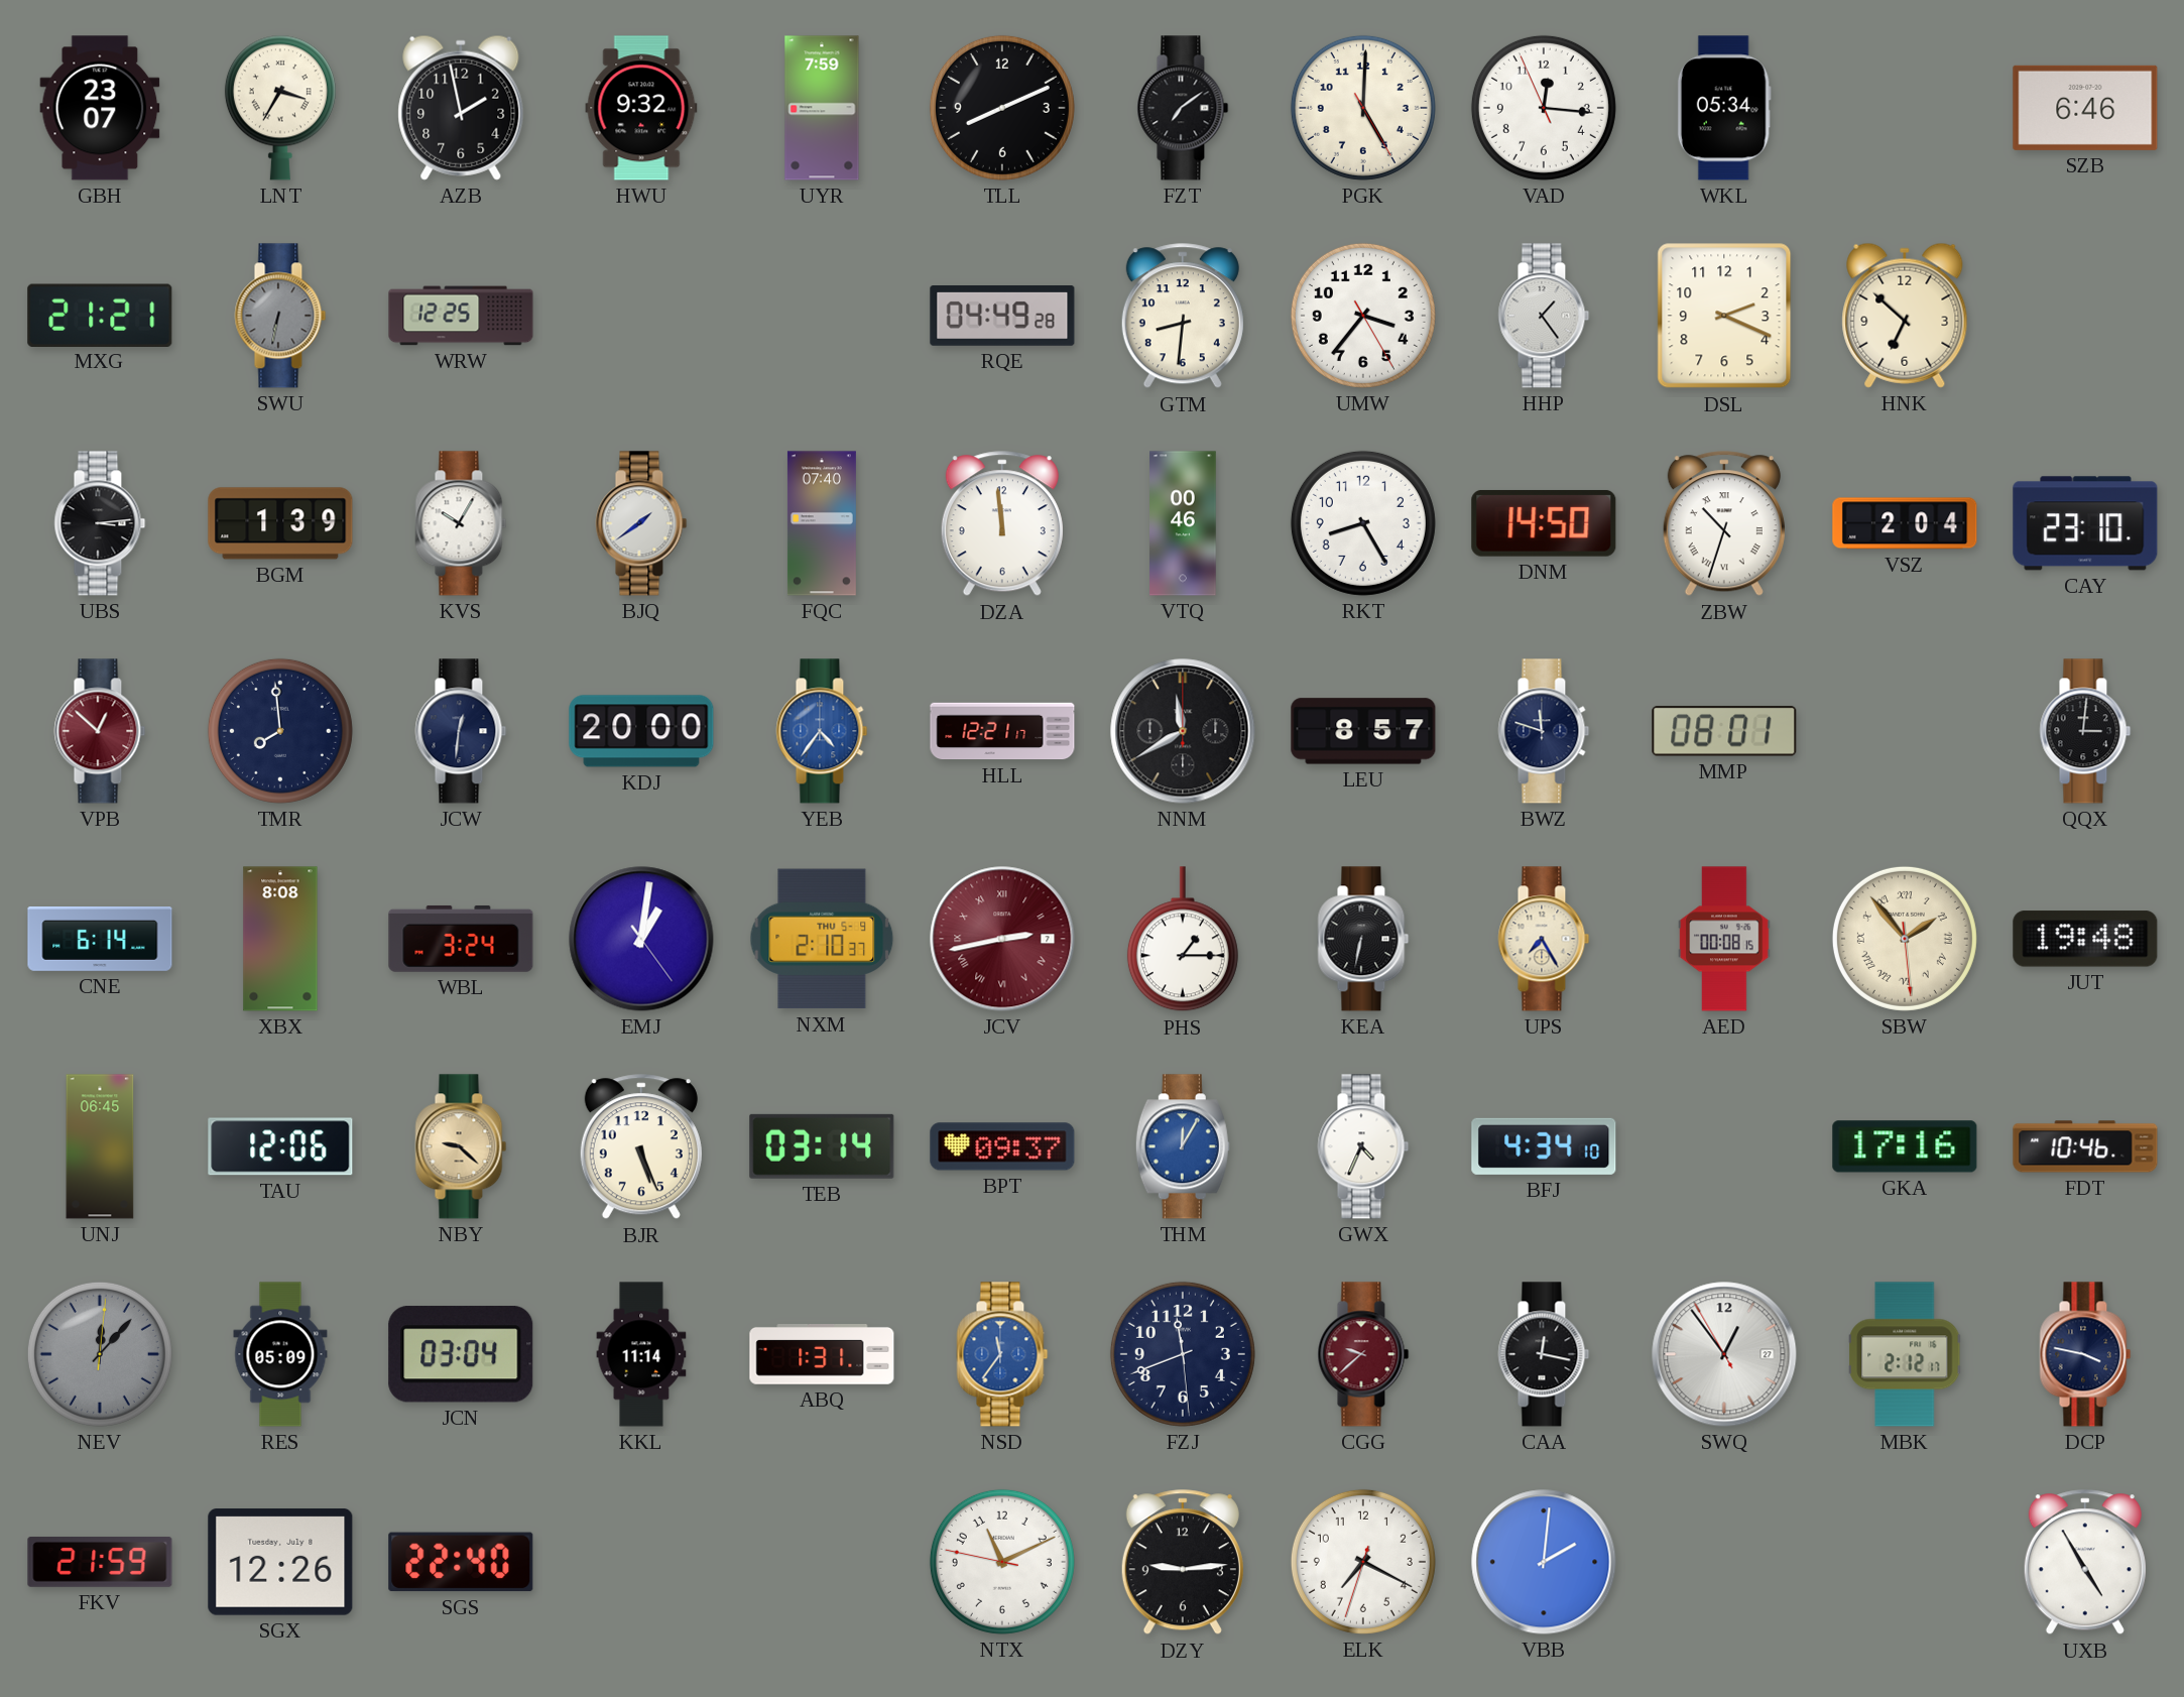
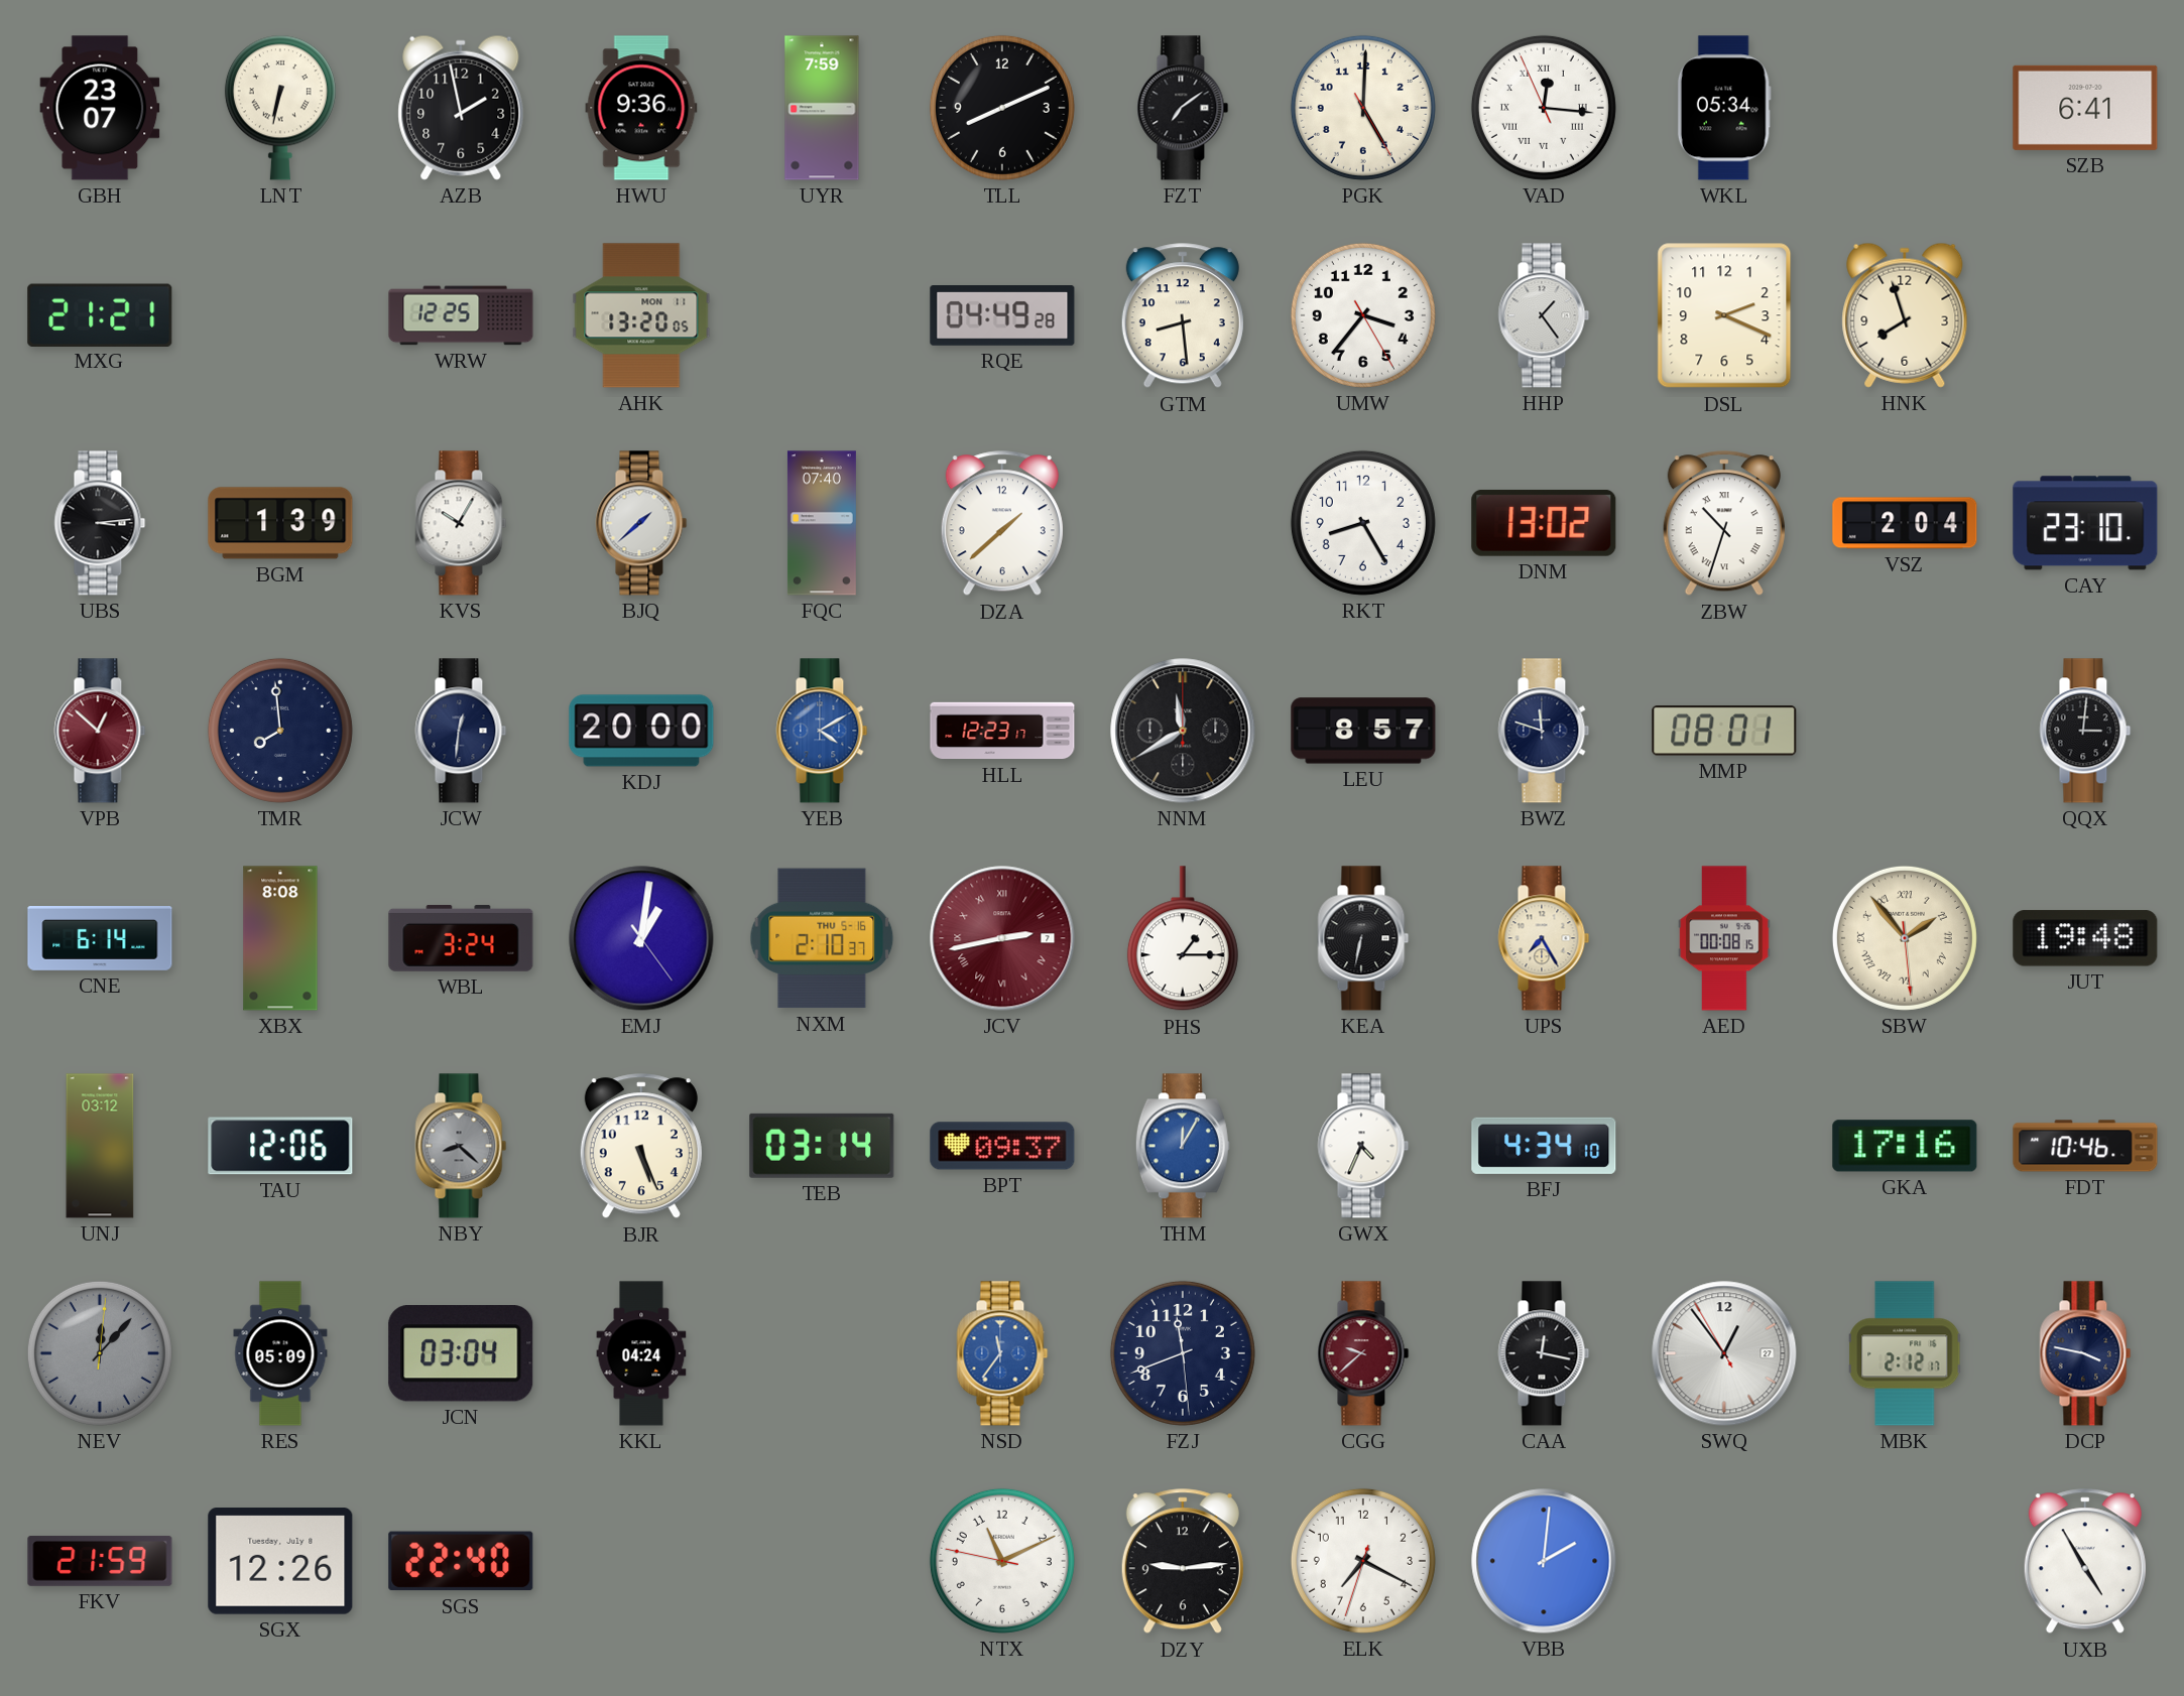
LNT: 3:35 -> 6:32 (280, 108)
HWU: 9:32 -> 9:36 (641, 108)
VAD numerals: Arabic -> Roman (1544, 108)
SZB: 6:46 -> 6:41 (2085, 108)
SWU: 6:32 -> none (280, 316)
AHK: none -> 13:20 (641, 315)
GTM: 8:31 -> 8:29 (1183, 316)
HNK: 6:52 -> 7:57 (1905, 315)
BJQ: 1:39 -> 1:38 (641, 523)
DZA: 11:59 -> 1:38 (1002, 524)
VTQ: 00:46 -> none (1183, 523)
DNM: 14:50 -> 13:02 (1544, 523)
YEB: 4:36 -> 4:10 (822, 731)
HLL: 12:21 -> 12:23 (1002, 731)
NXM date: THU 5-9 -> THU 5-16 (822, 938)
UNJ: 06:45 -> 03:12 (100, 1146)
NBY: 9:22 -> 8:22 (461, 1146)
NBY dial: champagne -> grey (461, 1146)
KKL: 11:14 -> 04:24 (641, 1353)
ABQ: 1:31 -> none (822, 1355)
